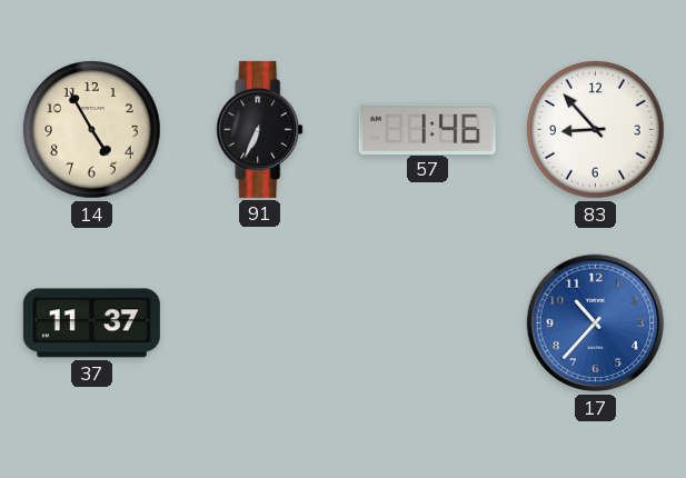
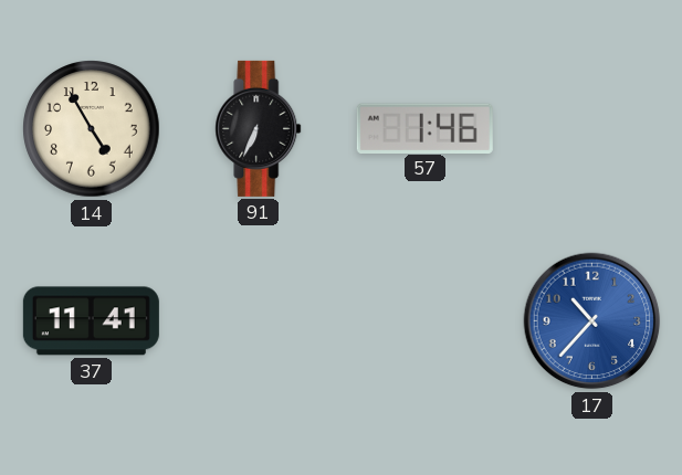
83: 8:53 -> none (596, 130)
37: 11:37 -> 11:41 (91, 321)
